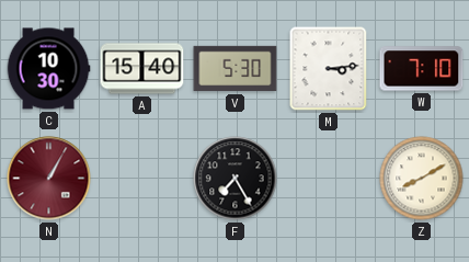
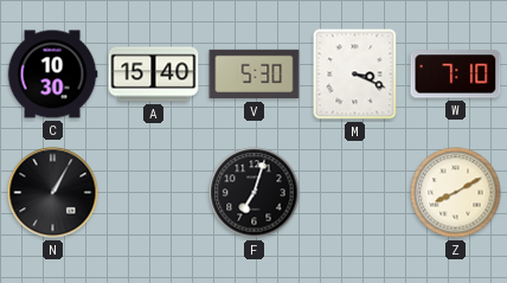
M: 3:14 -> 3:19 (355, 75)
N dial: burgundy -> black (53, 193)
F: 7:25 -> 7:03 (255, 193)
